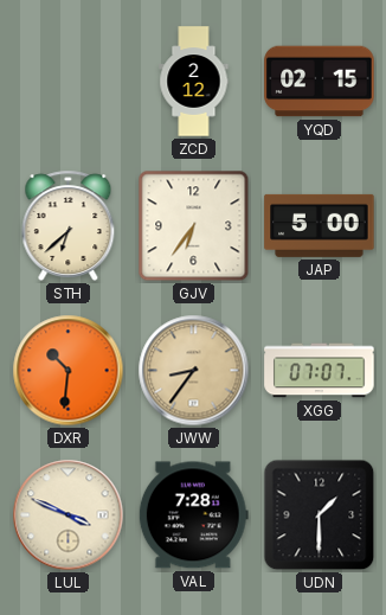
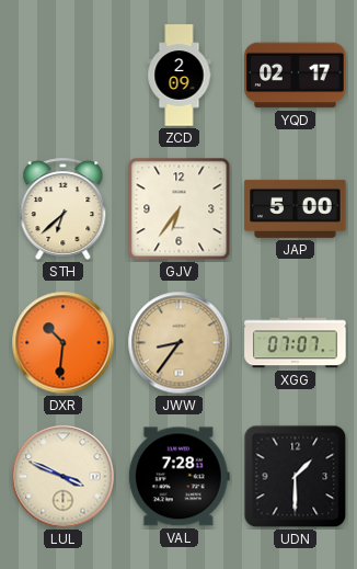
ZCD: 2:12 -> 2:09 (180, 76)
YQD: 02:15 -> 02:17 (296, 76)
